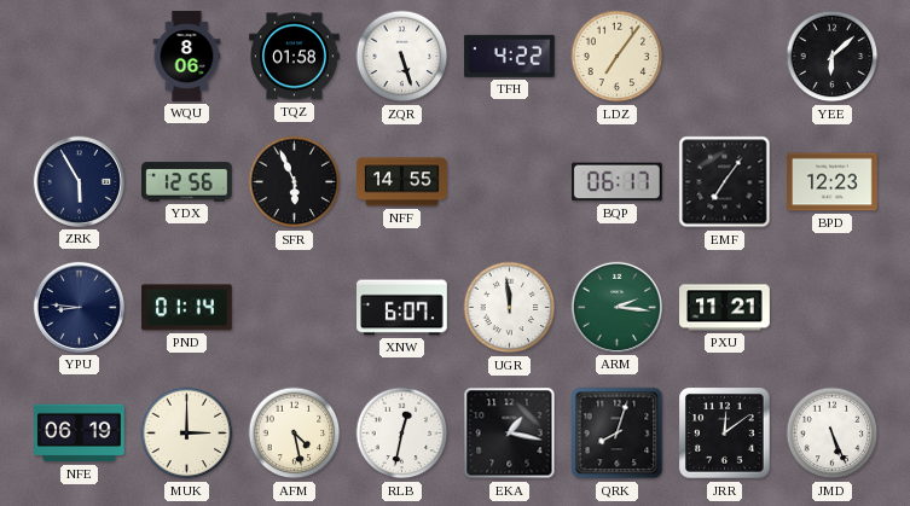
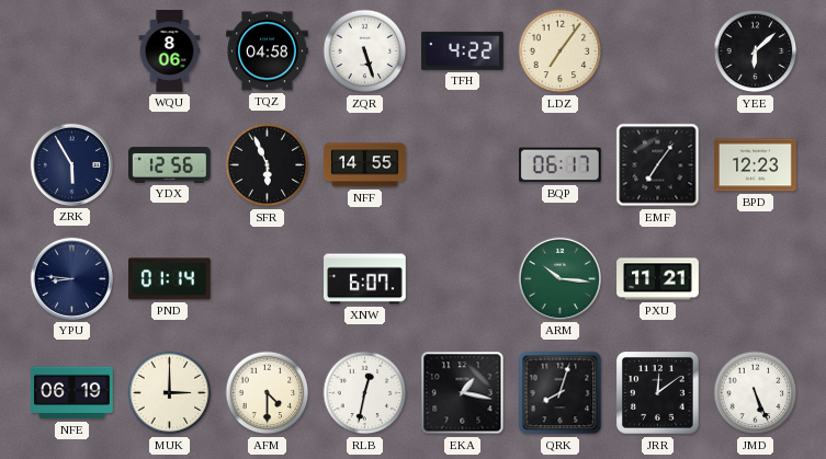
TQZ: 01:58 -> 04:58 (268, 51)
UGR: 11:59 -> none (510, 308)
ARM: 2:16 -> 10:16 (559, 278)
AFM: 4:28 -> 4:30 (268, 393)
